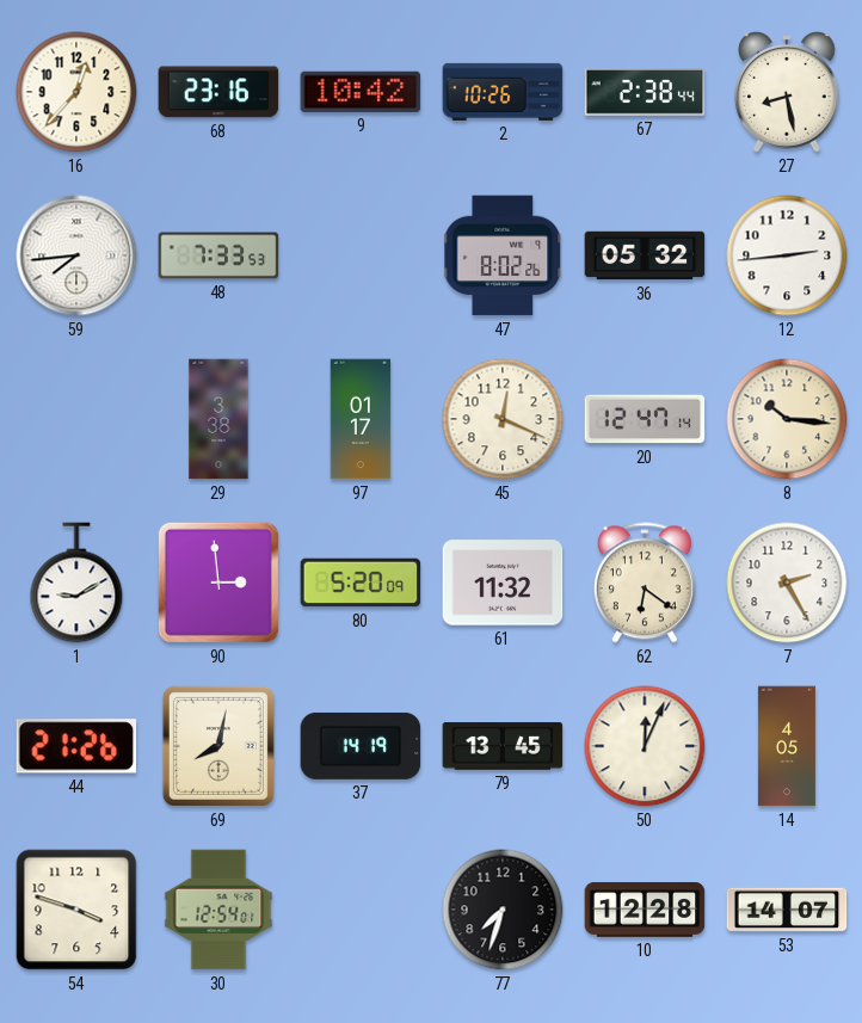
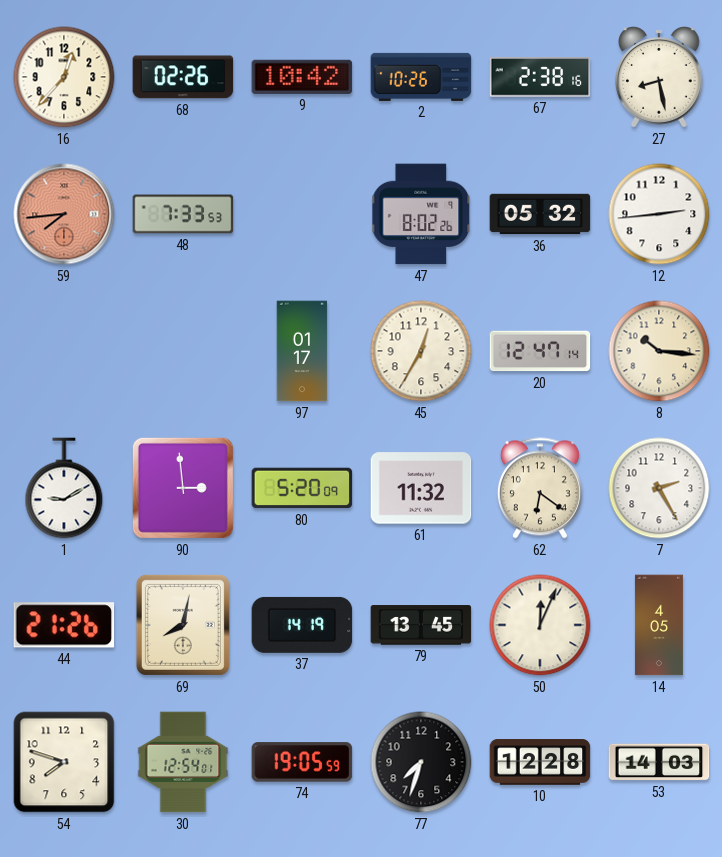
68: 23:16 -> 02:26 (183, 77)
67: 2:38:44 -> 2:38:16 (540, 77)
59 dial: white -> salmon (64, 214)
29: 3:38 -> none (218, 419)
45: 12:19 -> 12:35 (421, 351)
54: 3:48 -> 7:48 (64, 762)
74: none -> 19:05 (302, 762)
53: 14:07 -> 14:03 (659, 762)
